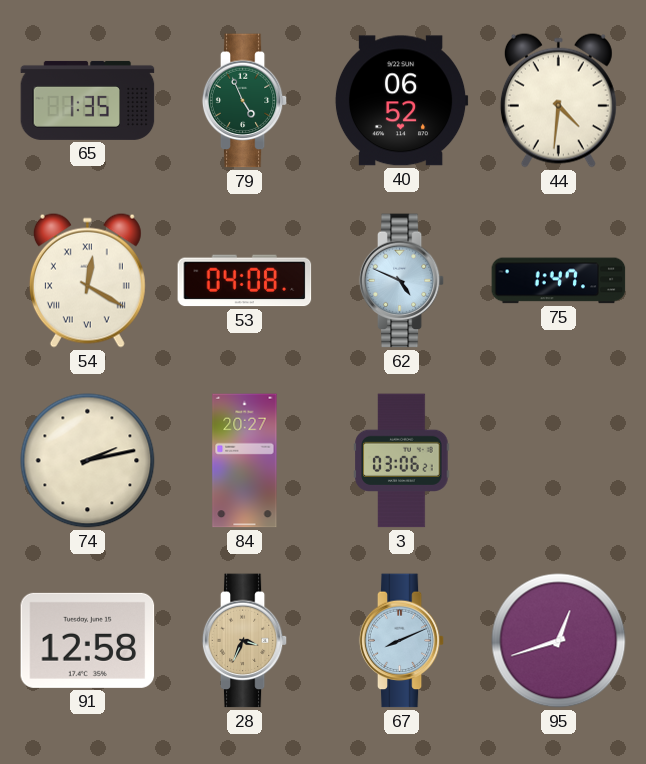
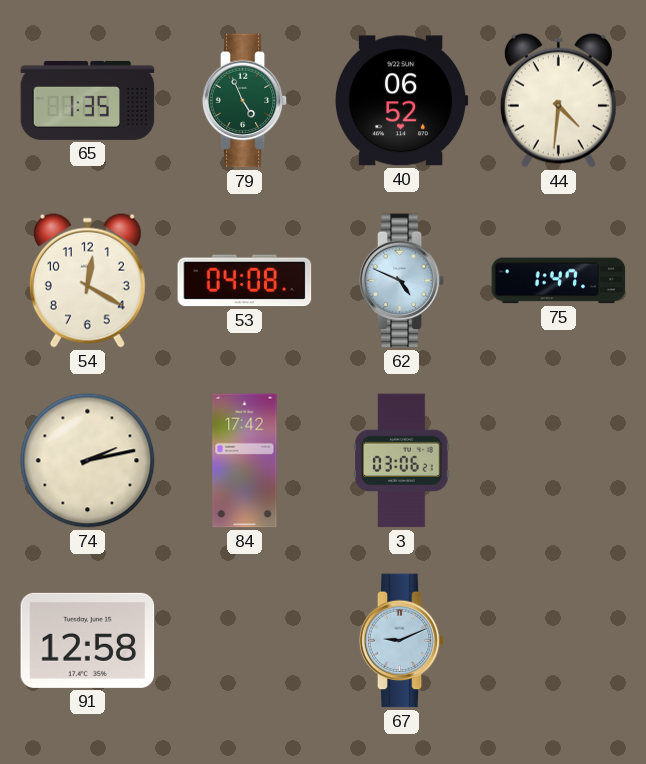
54 numerals: Roman -> Arabic (87, 280)
84: 20:27 -> 17:42 (245, 461)
28: 3:34 -> none (245, 641)
67: 8:11 -> 9:11 (402, 641)
95: 12:42 -> none (559, 641)
